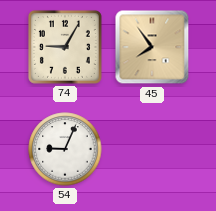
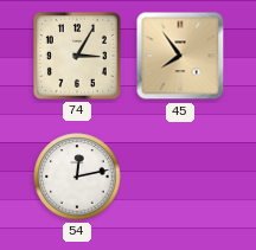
74: 9:05 -> 3:05 (77, 56)
54: 9:04 -> 12:13 (77, 177)
